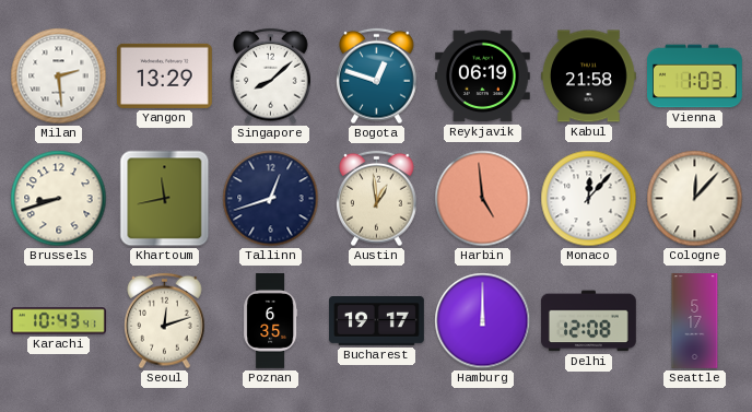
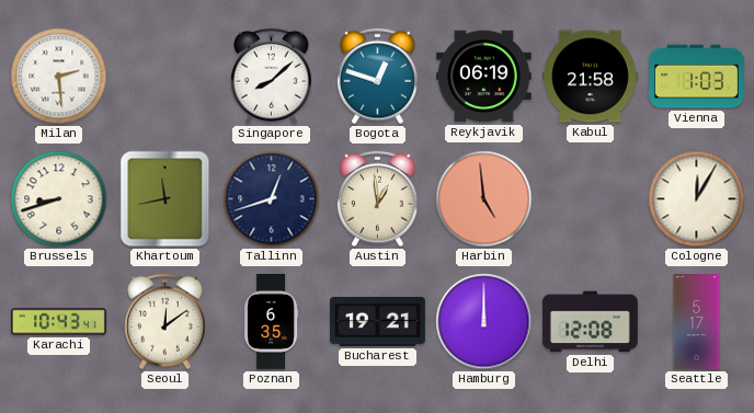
Yangon: 13:29 -> none (164, 75)
Monaco: 12:07 -> none (589, 199)
Cologne: 12:07 -> 12:05 (697, 199)
Seoul: 12:12 -> 12:09 (165, 322)
Bucharest: 19:17 -> 19:21 (378, 322)
